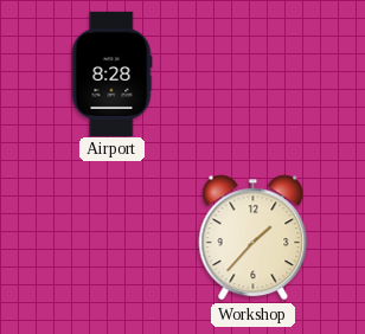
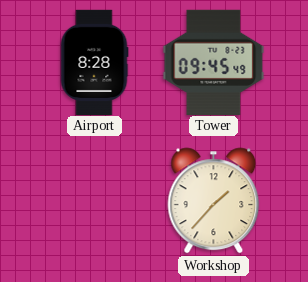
Tower: none -> 09:45 (214, 62)
